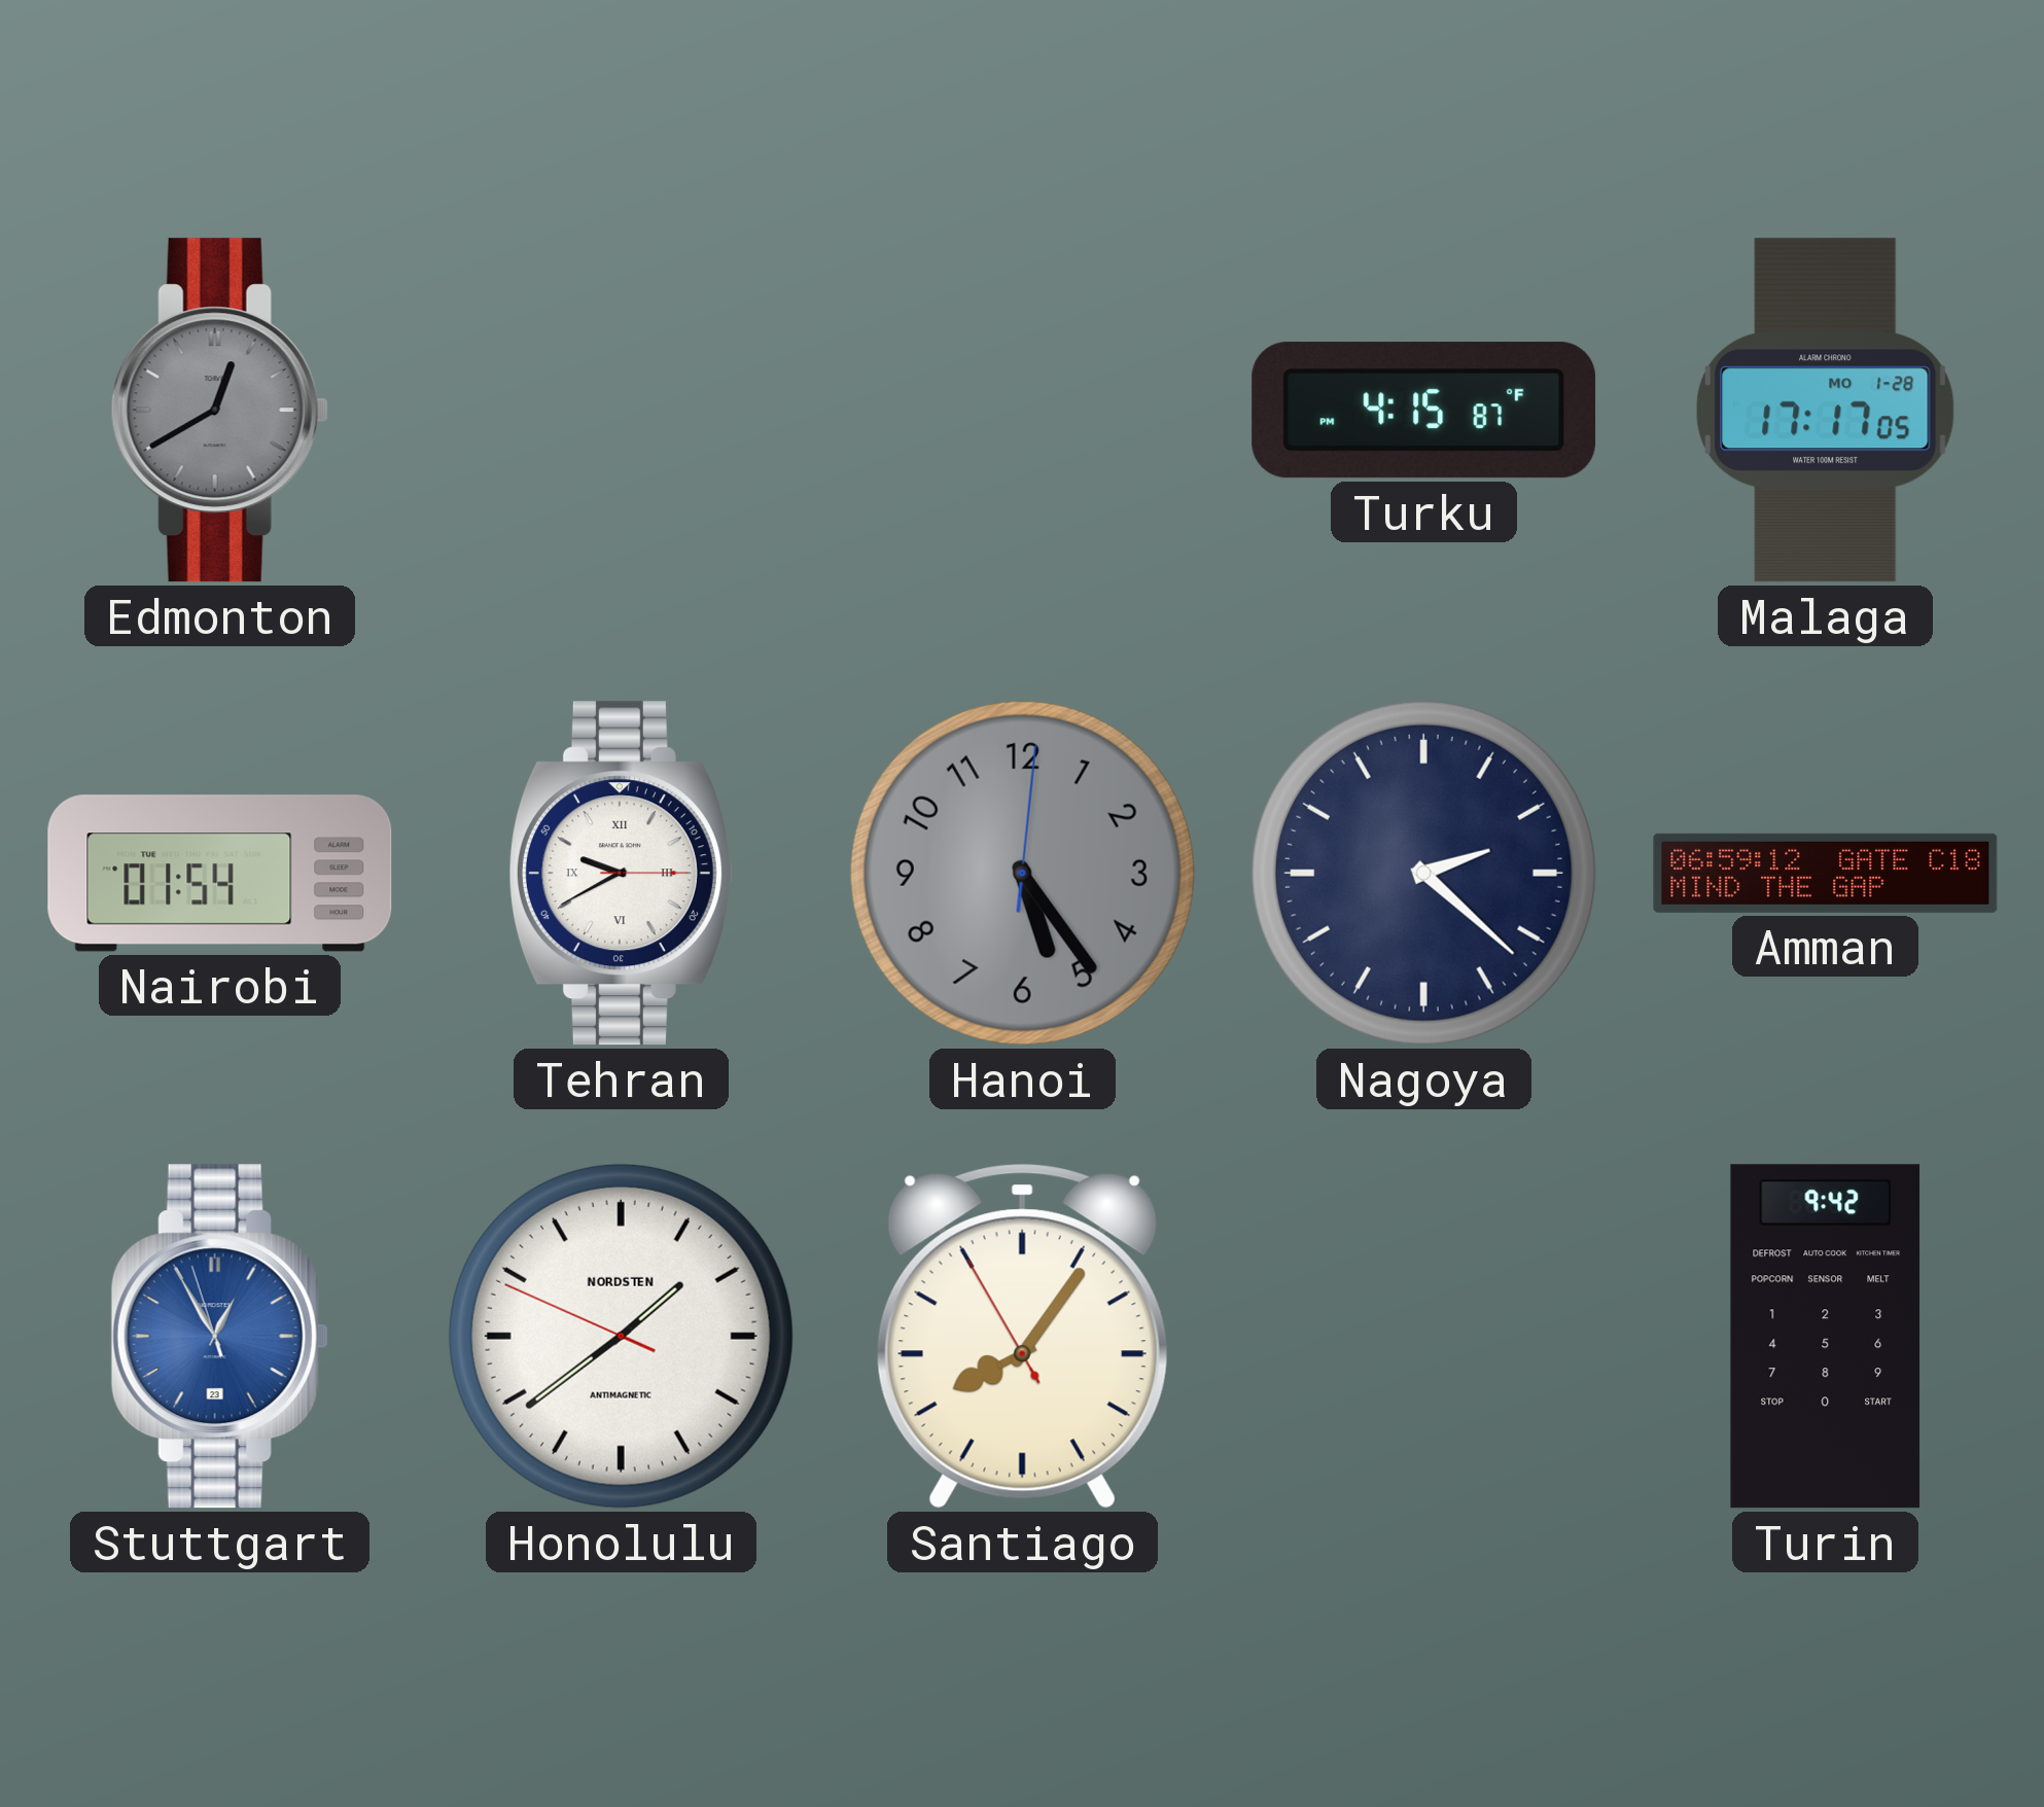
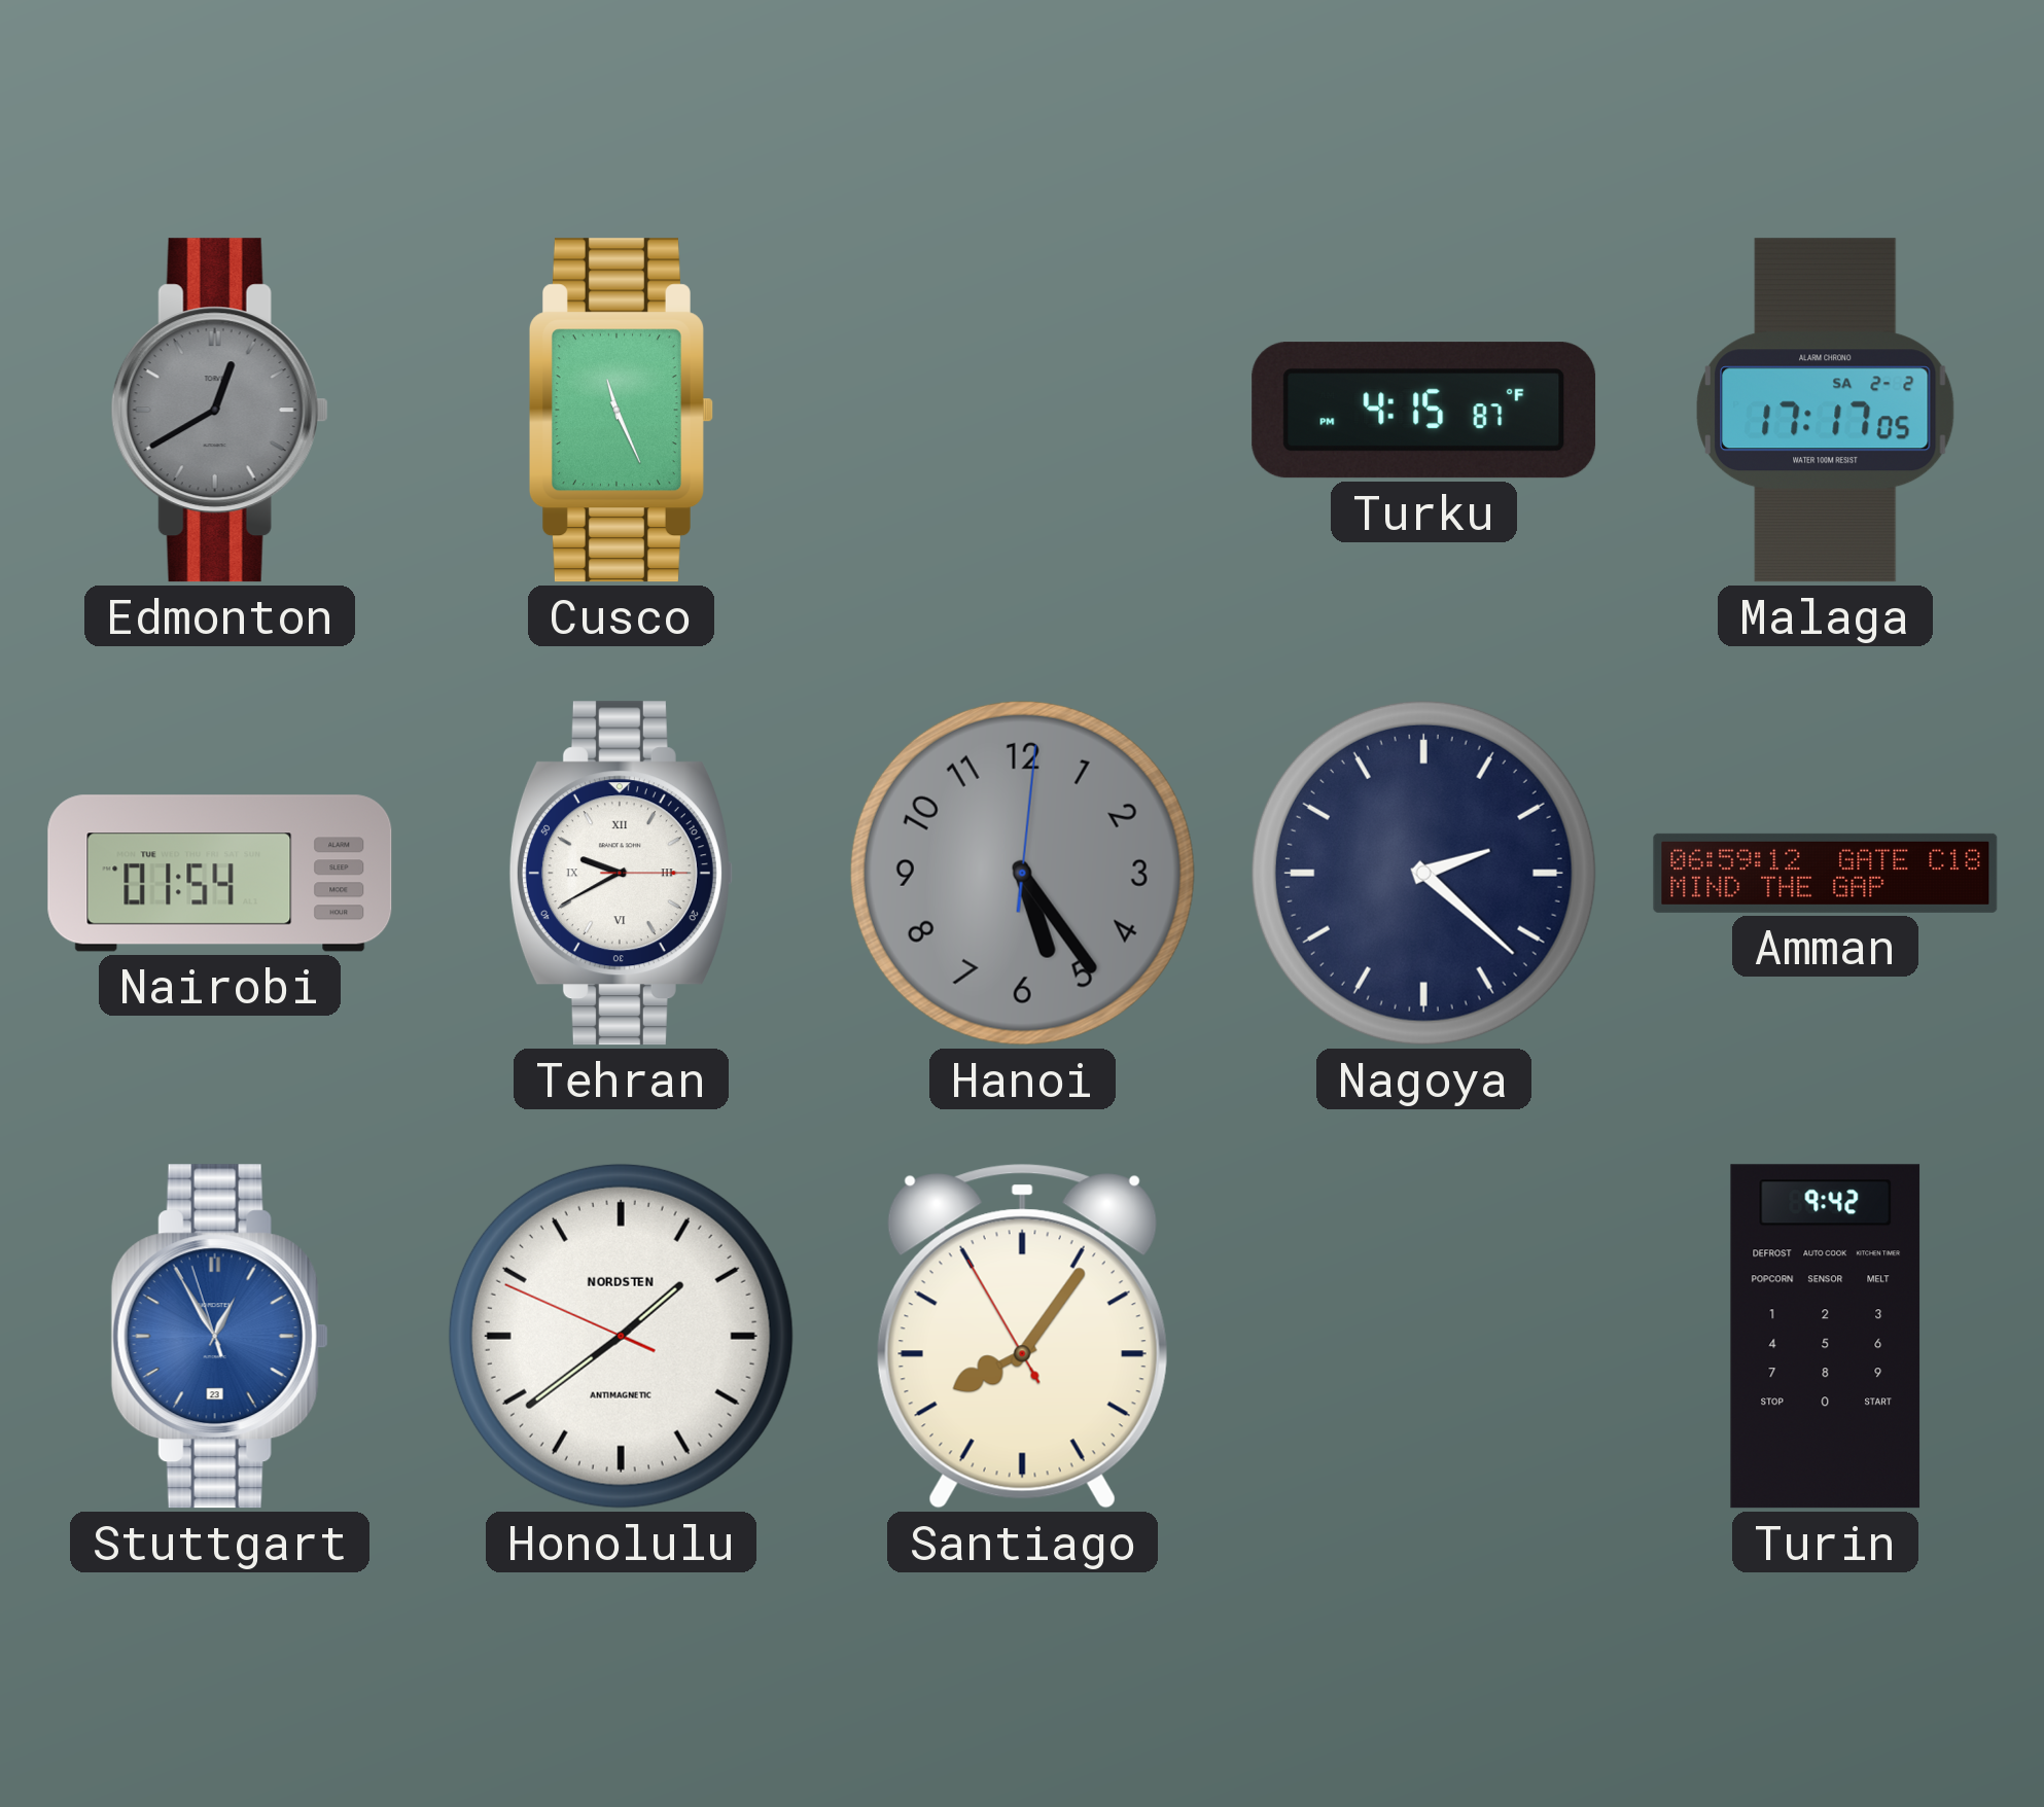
Cusco: none -> 11:26 (621, 411)
Malaga date: MO 1-28 -> SA 2-2 (1826, 411)
